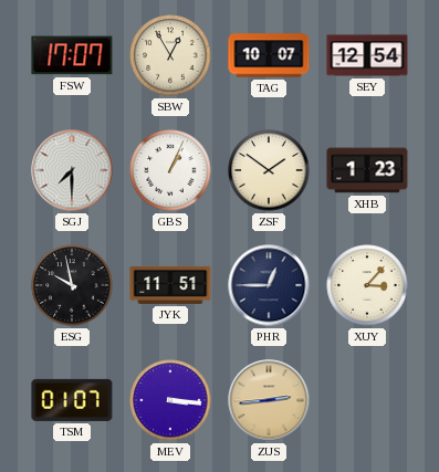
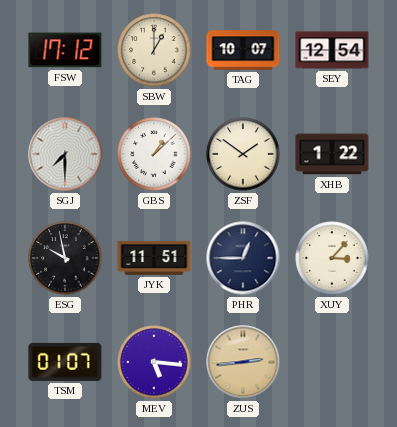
FSW: 17:07 -> 17:12 (65, 50)
SBW: 12:55 -> 1:00 (154, 50)
GBS: 1:04 -> 1:08 (154, 154)
XHB: 1:23 -> 1:22 (332, 154)
MEV: 3:16 -> 5:16 (154, 362)
